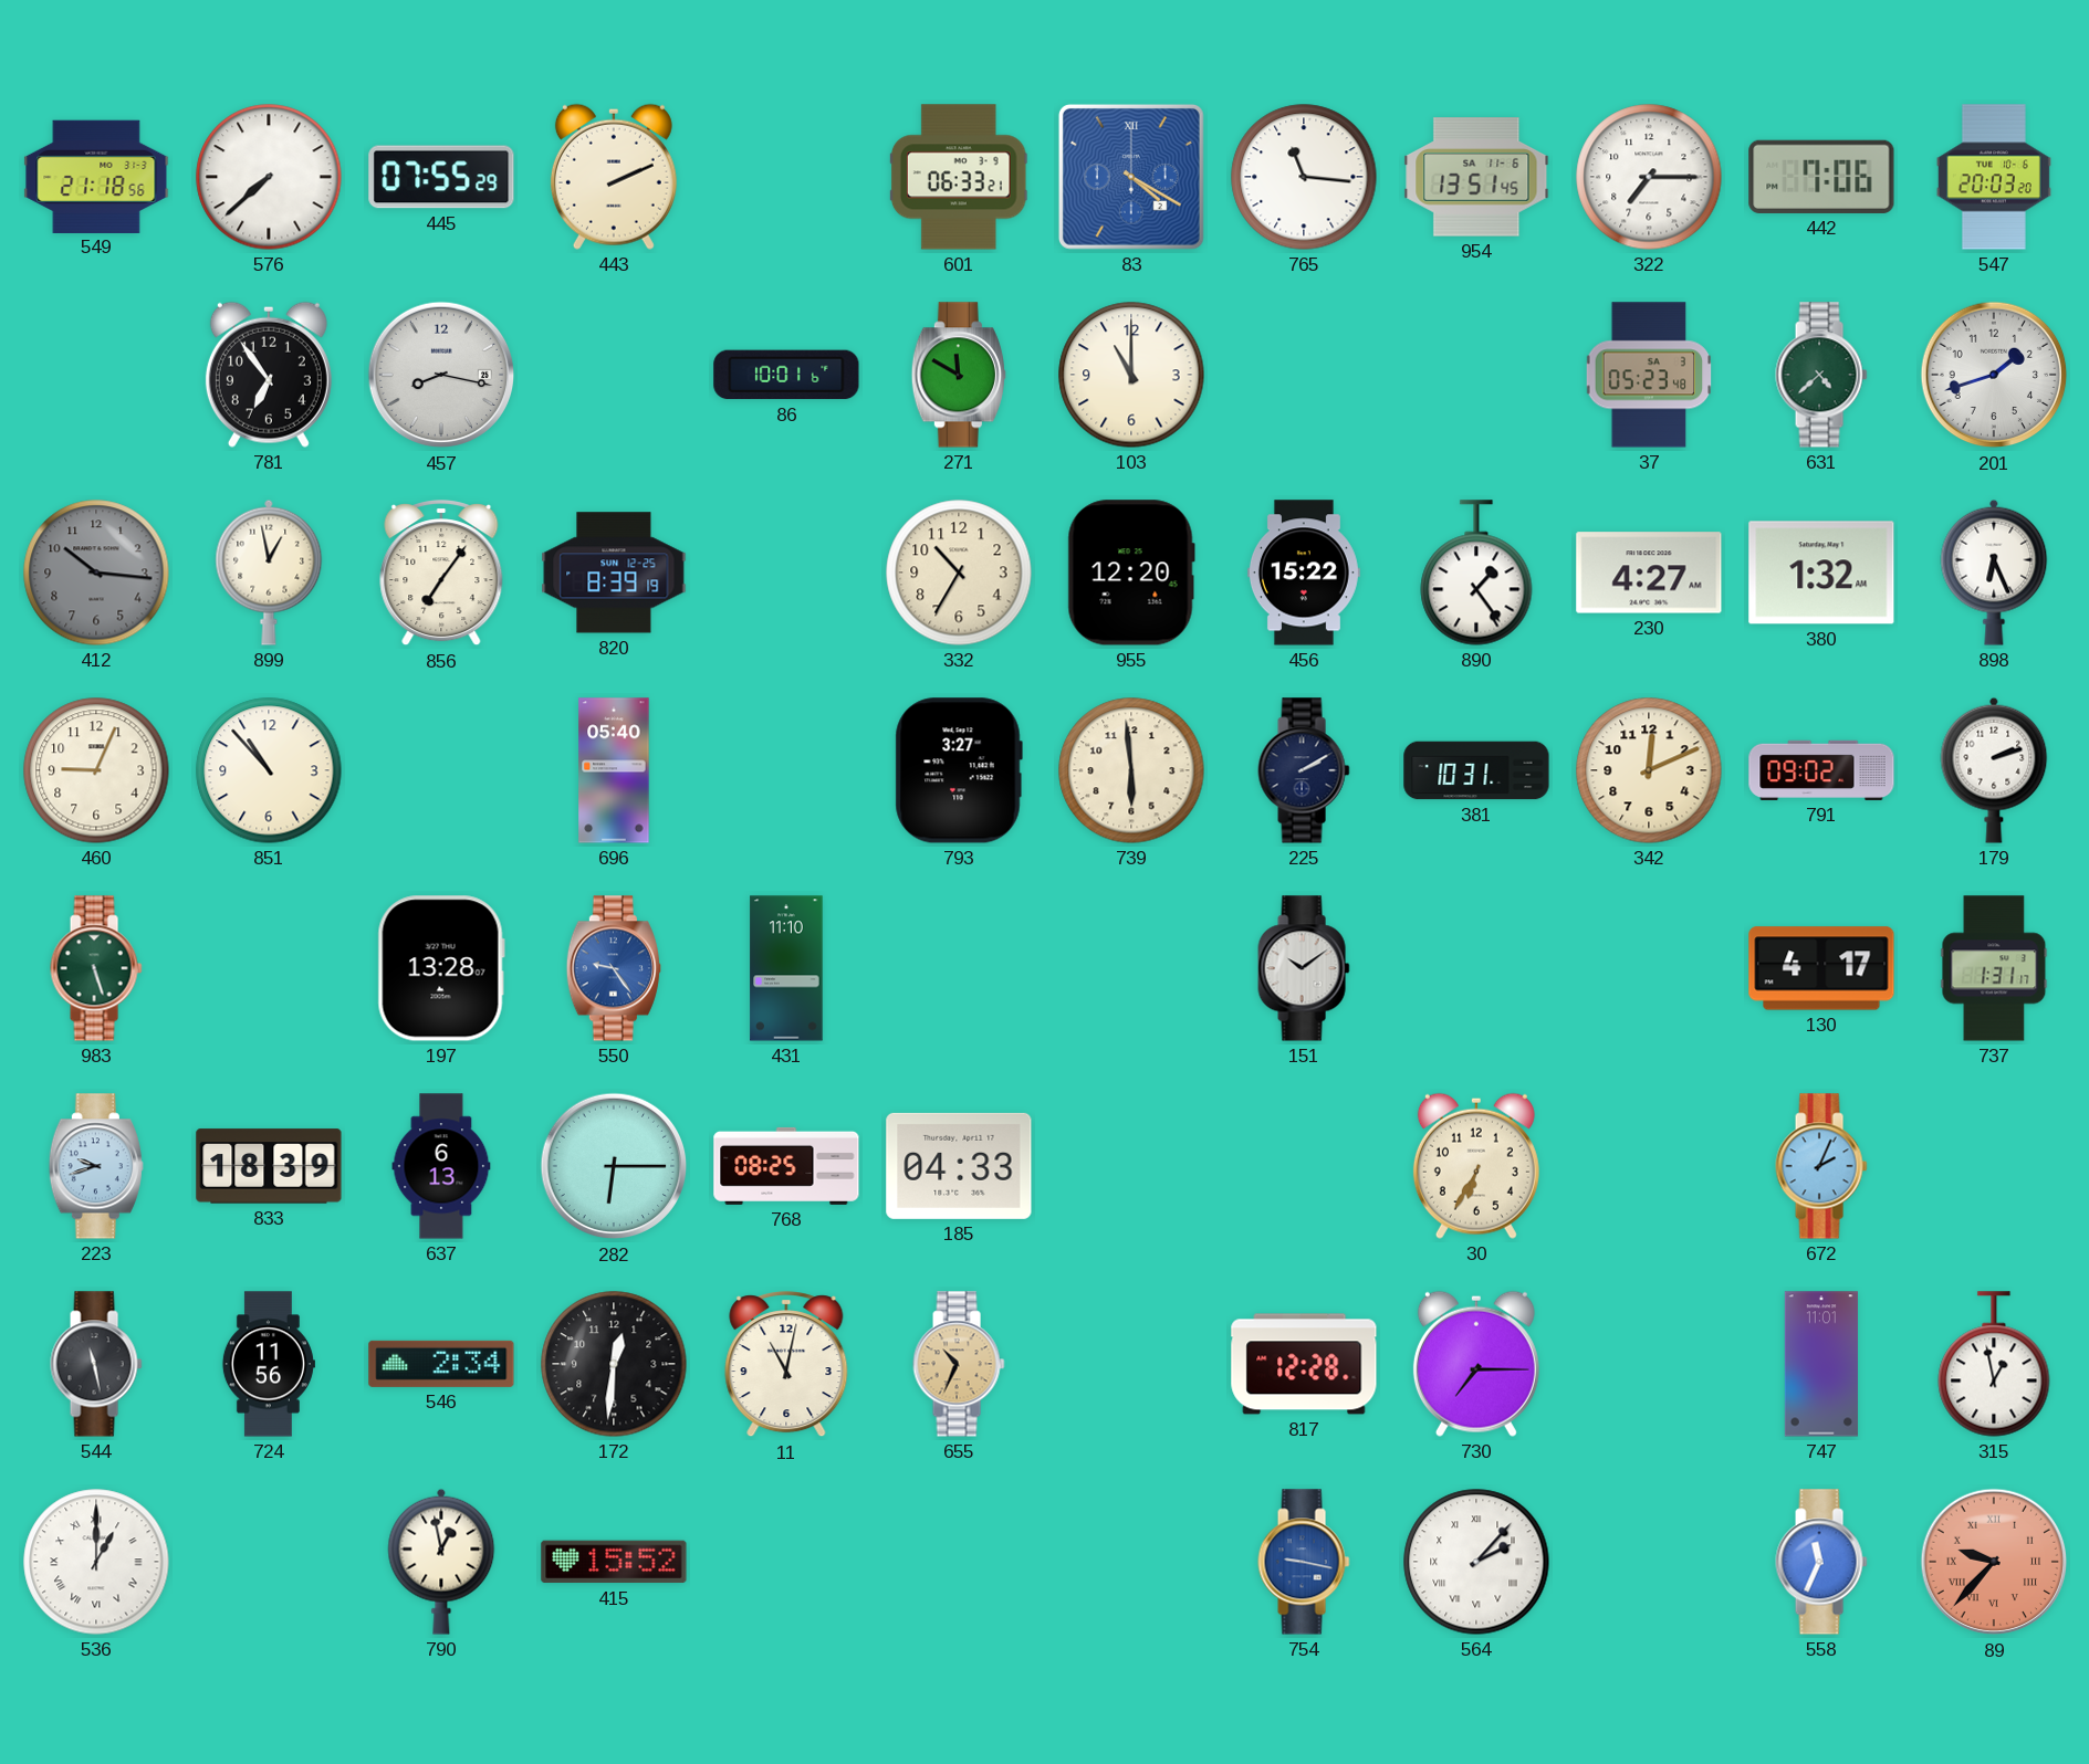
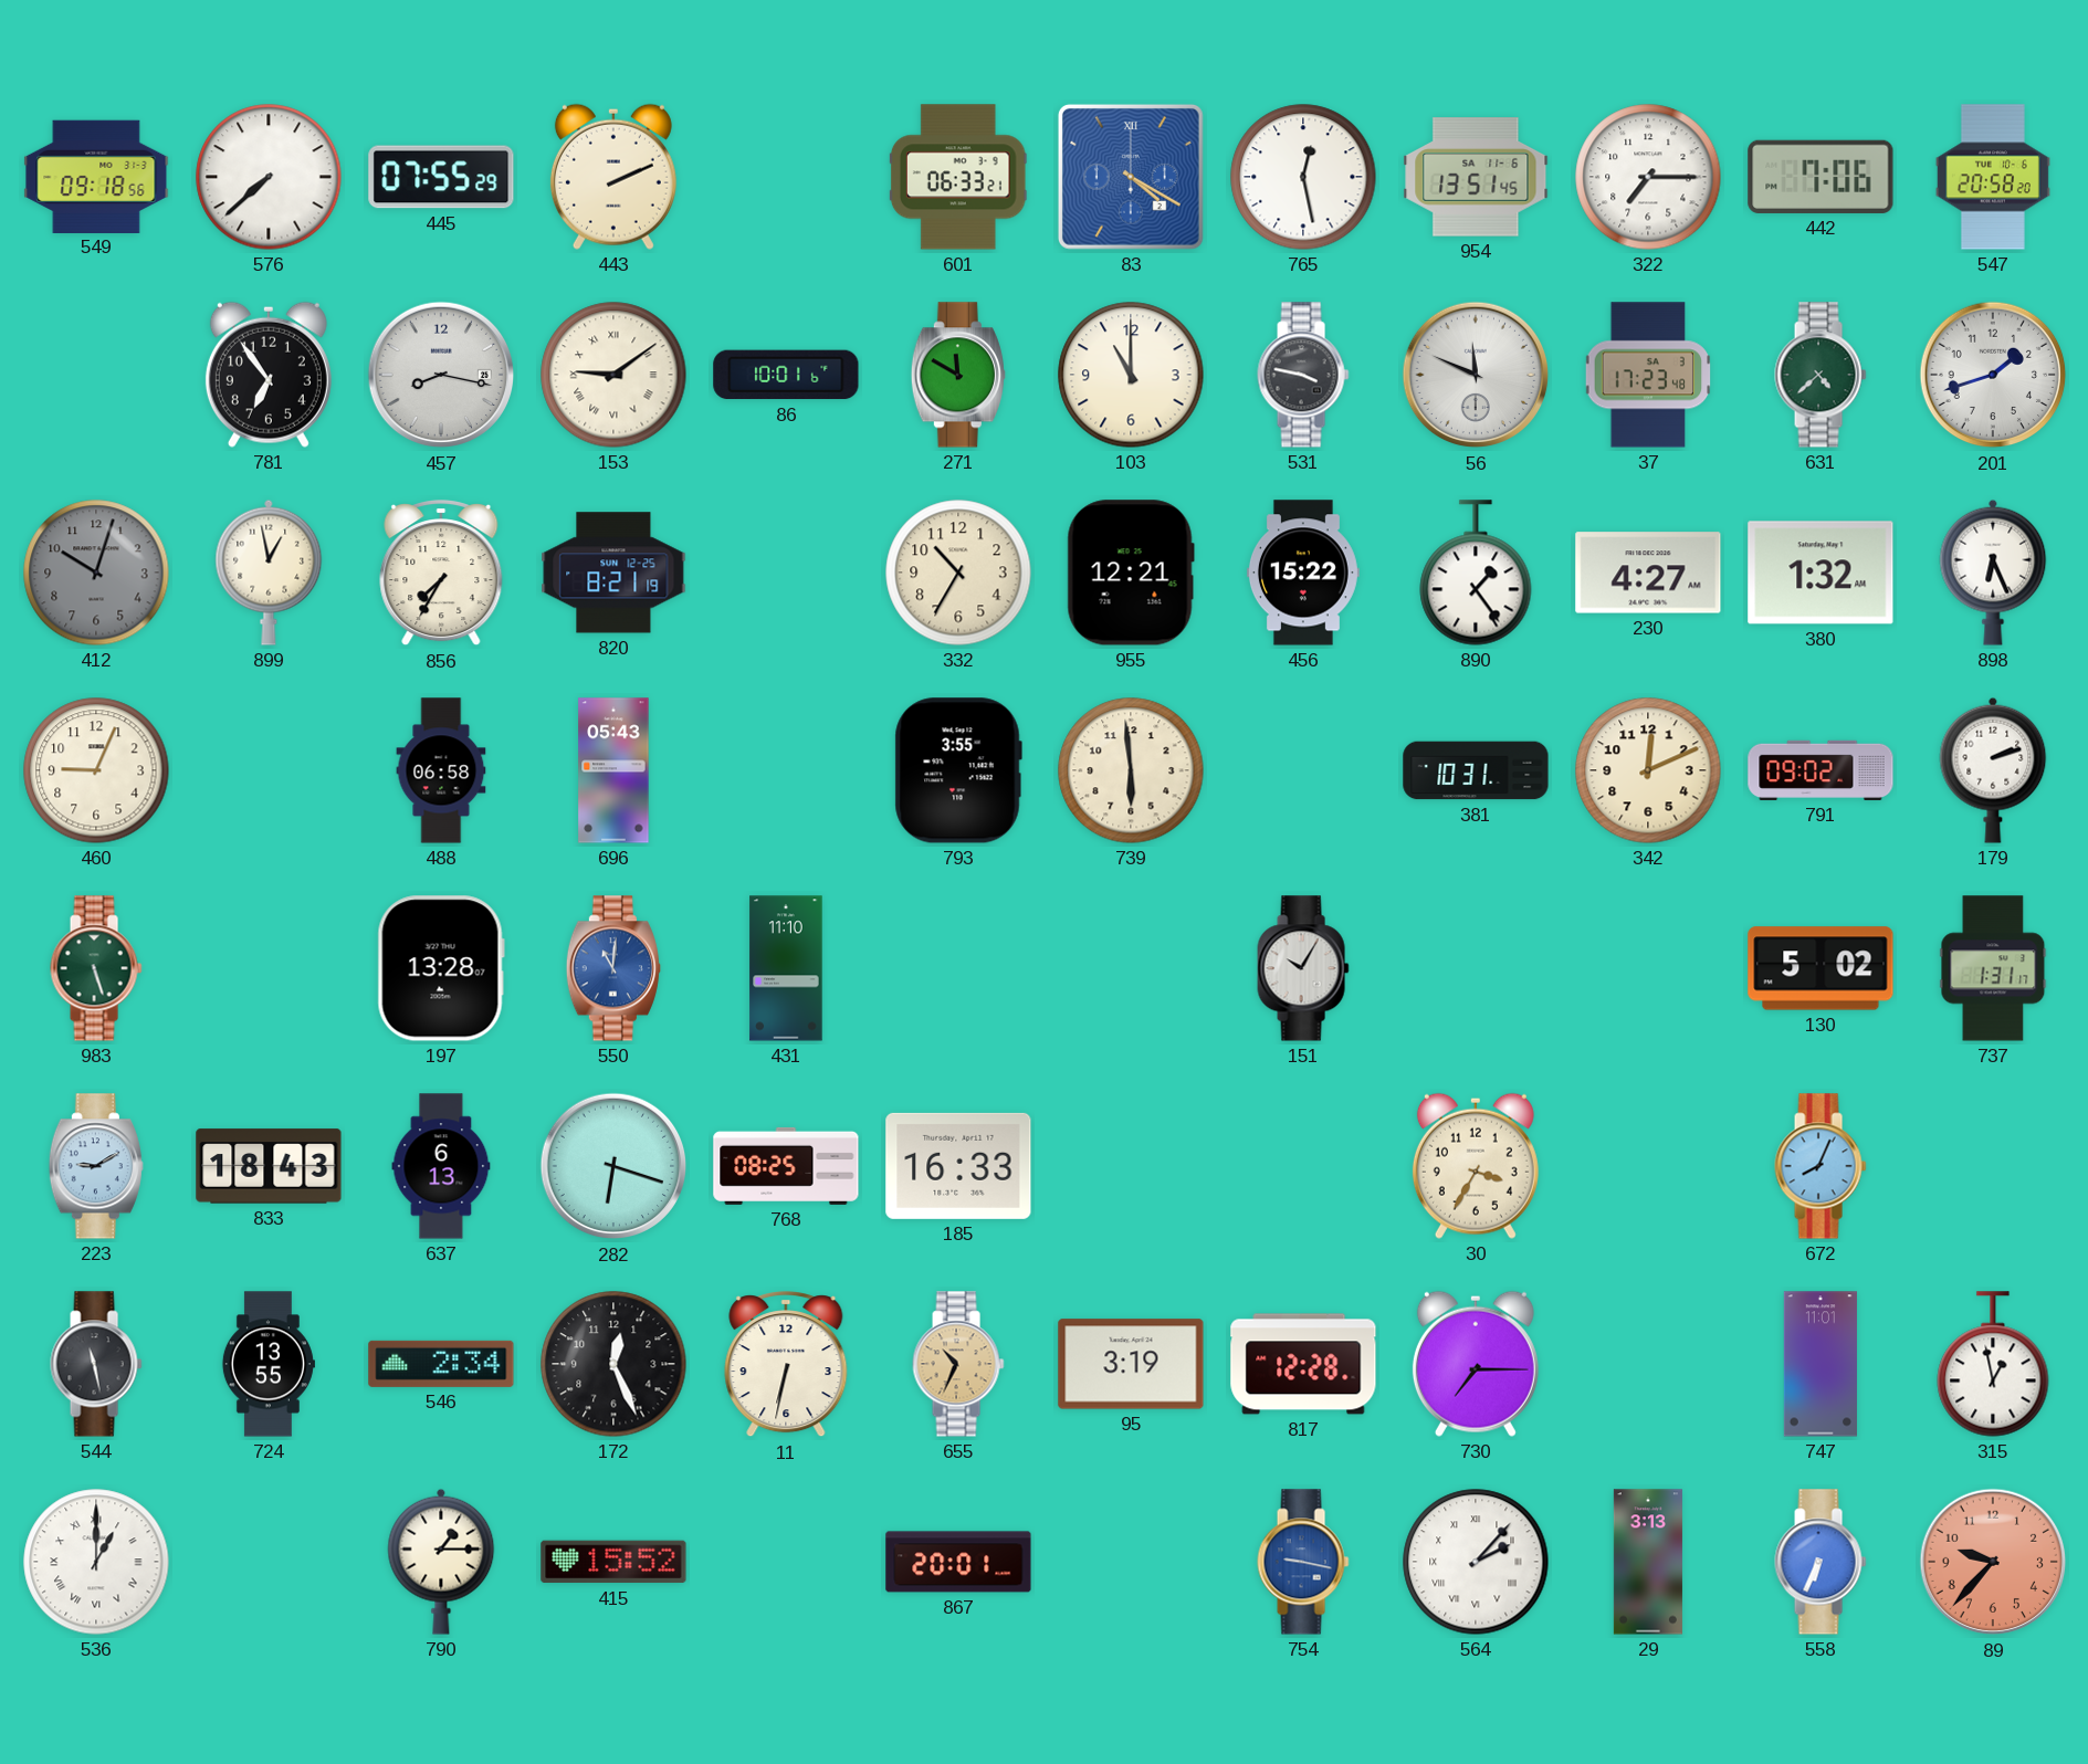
549: 21:18 -> 09:18 (96, 176)
765: 11:16 -> 12:28 (1303, 177)
547: 20:03 -> 20:58 (1993, 177)
153: none -> 9:09 (613, 375)
531: none -> 3:47 (1303, 375)
56: none -> 11:49 (1476, 375)
37: 05:23 -> 17:23 (1648, 375)
412: 10:16 -> 10:03 (96, 573)
856: 7:06 -> 7:35 (441, 574)
820: 8:39 -> 8:21 (613, 573)
955: 12:20 -> 12:21 (1131, 573)
851: 10:53 -> none (269, 770)
488: none -> 06:58 (441, 770)
696: 05:40 -> 05:43 (613, 770)
793: 3:27 -> 3:55 (958, 770)
225: 2:10 -> none (1304, 770)
550: 9:24 -> 11:01 (613, 968)
151: 10:09 -> 10:05 (1303, 968)
130: 4:17 -> 5:02 (1821, 968)
223: 9:42 -> 9:10 (96, 1166)
833: 18:39 -> 18:43 (269, 1166)
282: 6:15 -> 6:18 (613, 1166)
185: 04:33 -> 16:33 (958, 1166)
30: 6:35 -> 3:35 (1476, 1166)
672: 2:04 -> 8:04 (1821, 1166)
724: 11:56 -> 13:55 (267, 1364)
172: 12:31 -> 12:26 (613, 1364)
11: 11:02 -> 6:32 (786, 1365)
95: none -> 3:19 (1131, 1364)
790: 12:58 -> 1:15 (441, 1562)
867: none -> 20:01 (958, 1562)
29: none -> 3:13 (1648, 1562)
558: 11:34 -> 6:34 (1821, 1562)
89 numerals: Roman -> Arabic (1993, 1562)
